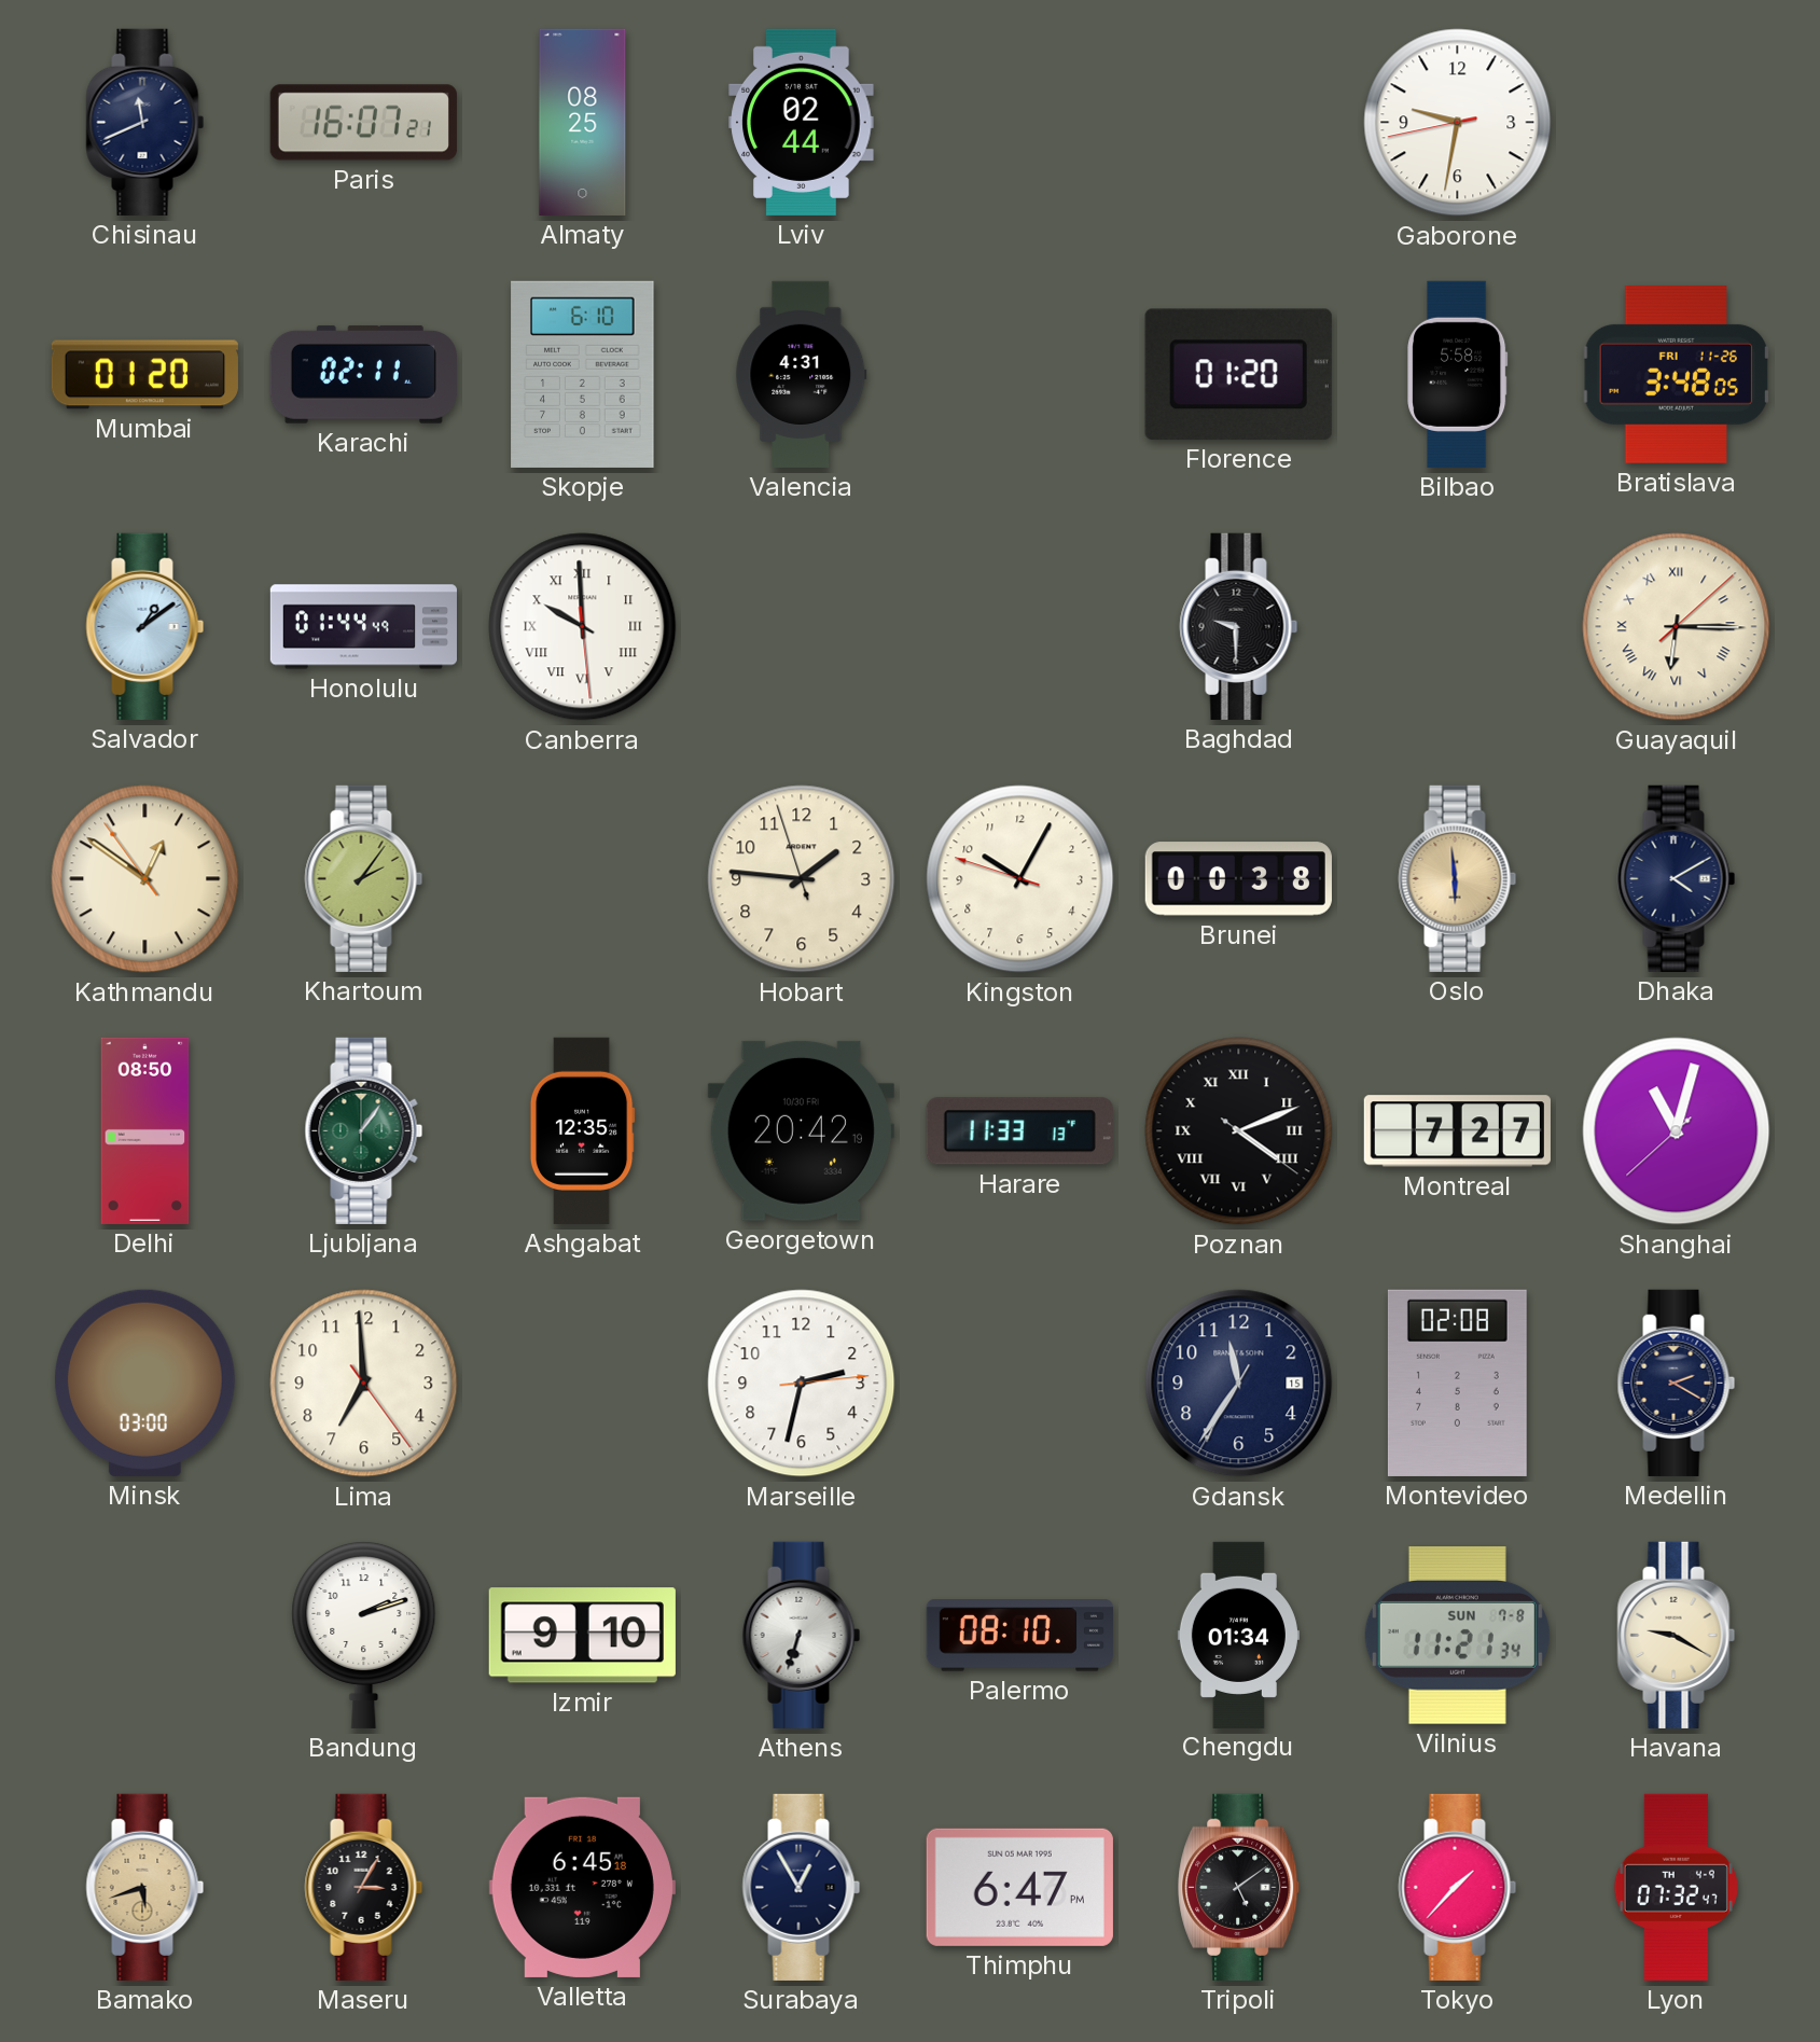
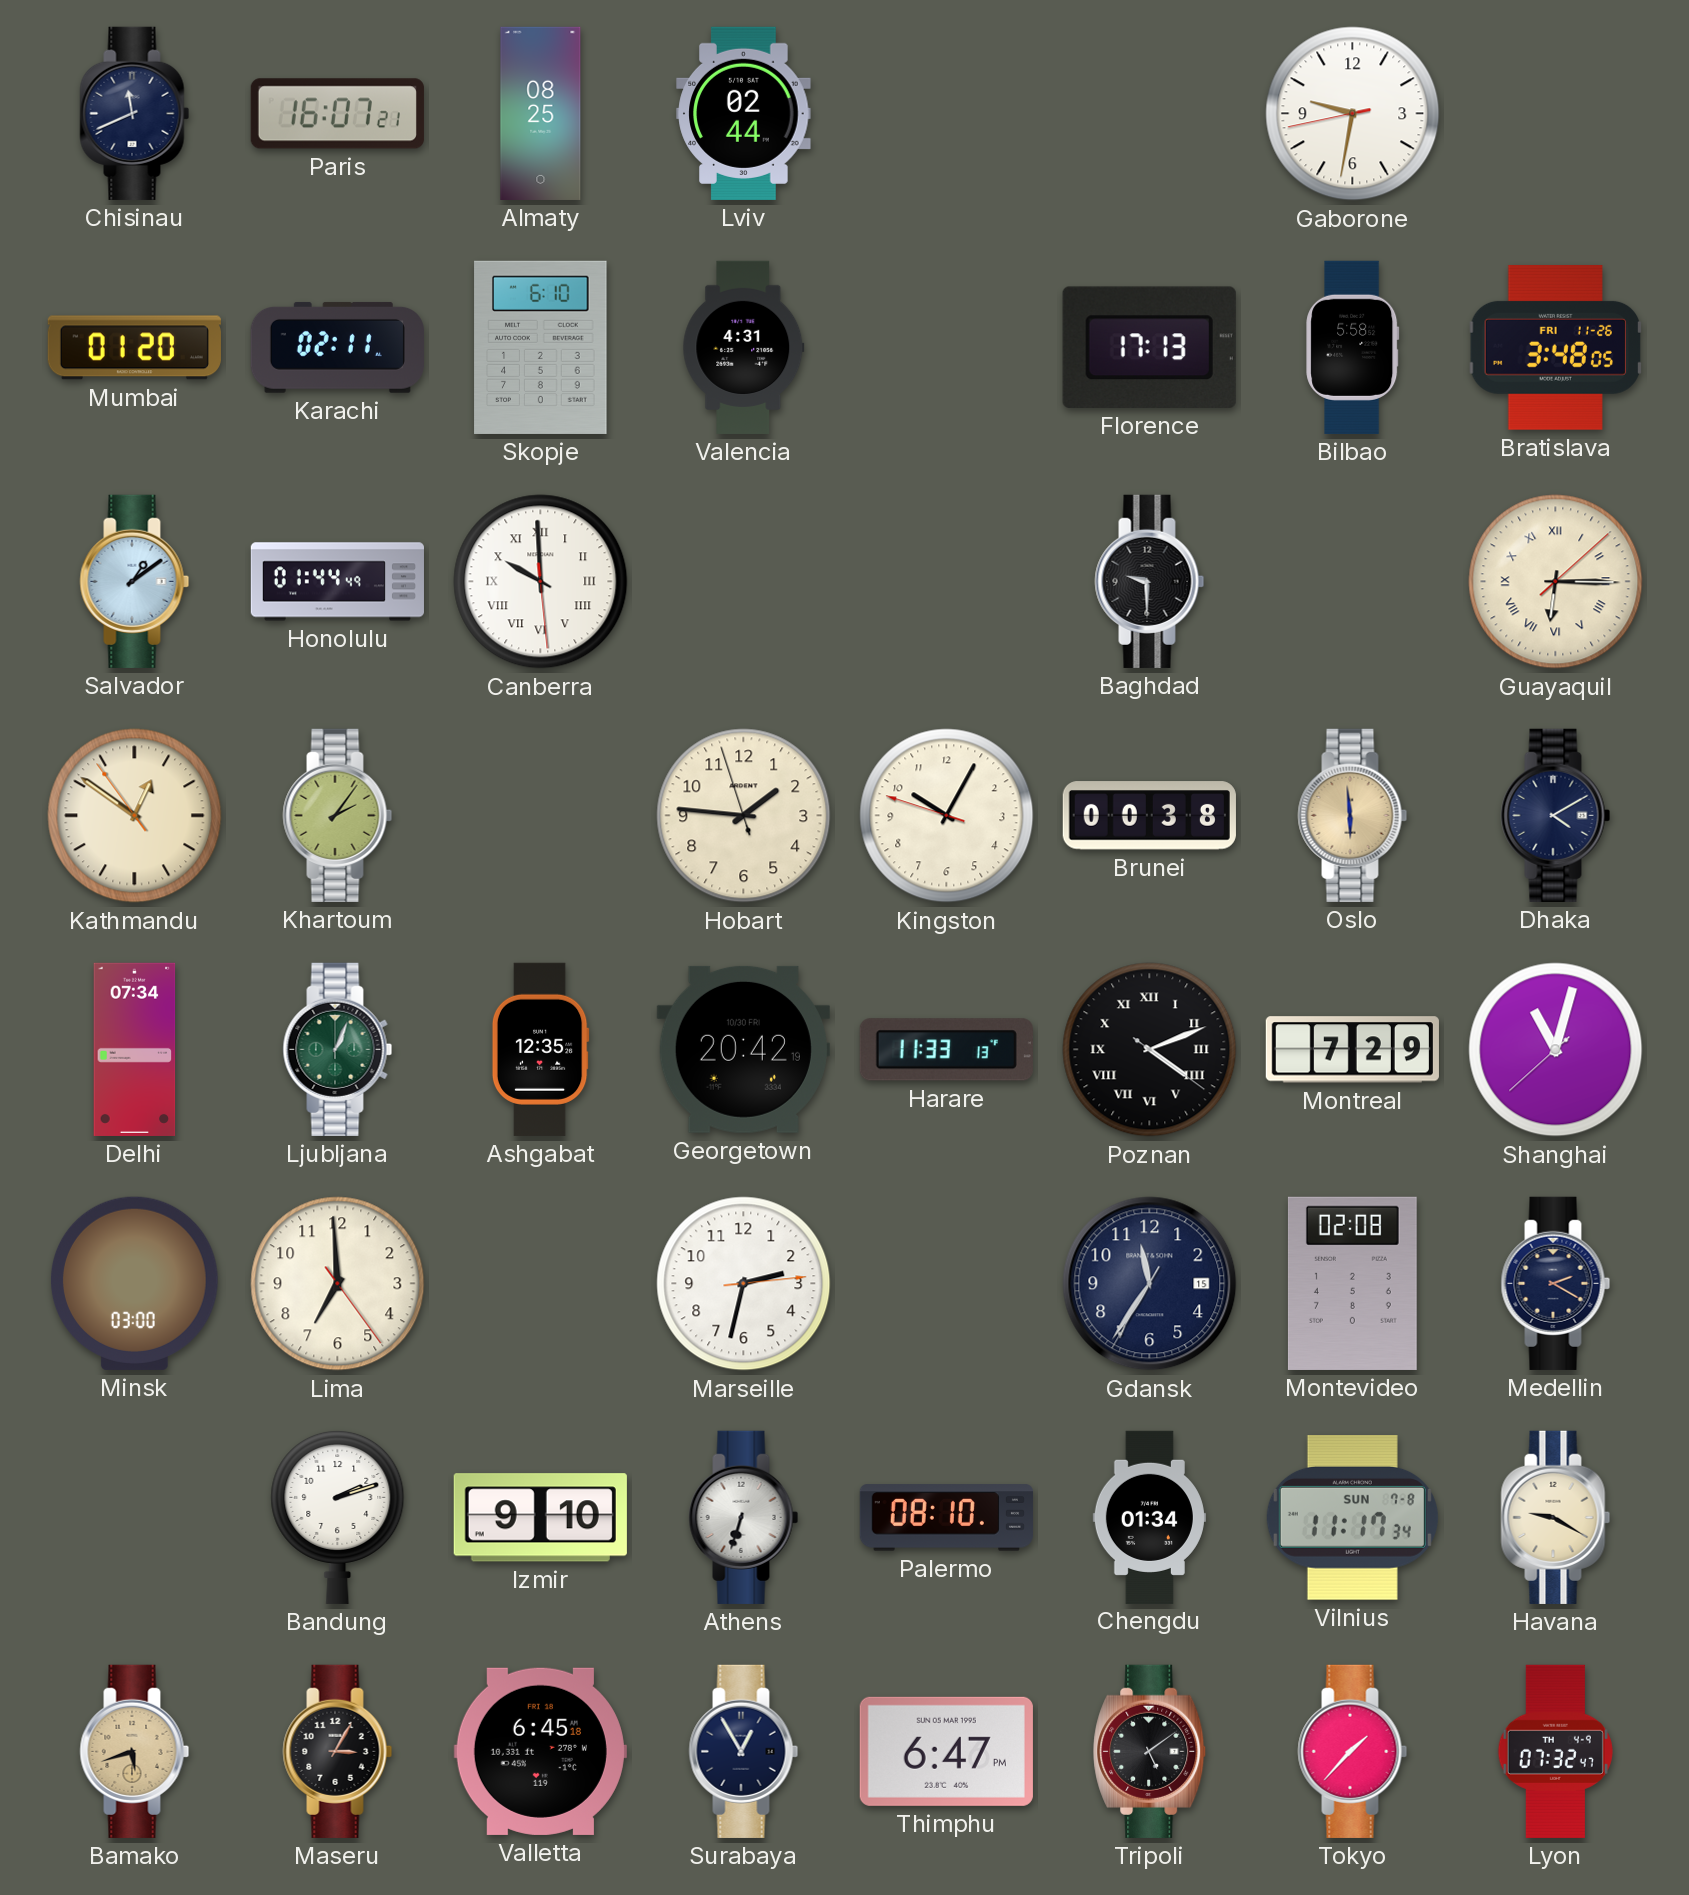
Florence: 01:20 -> 17:13 (1149, 347)
Delhi: 08:50 -> 07:34 (135, 1049)
Ljubljana: 1:06 -> 1:04 (338, 1049)
Montreal: 7:27 -> 7:29 (1352, 1050)
Vilnius: 11:21 -> 11:17 (1352, 1518)
